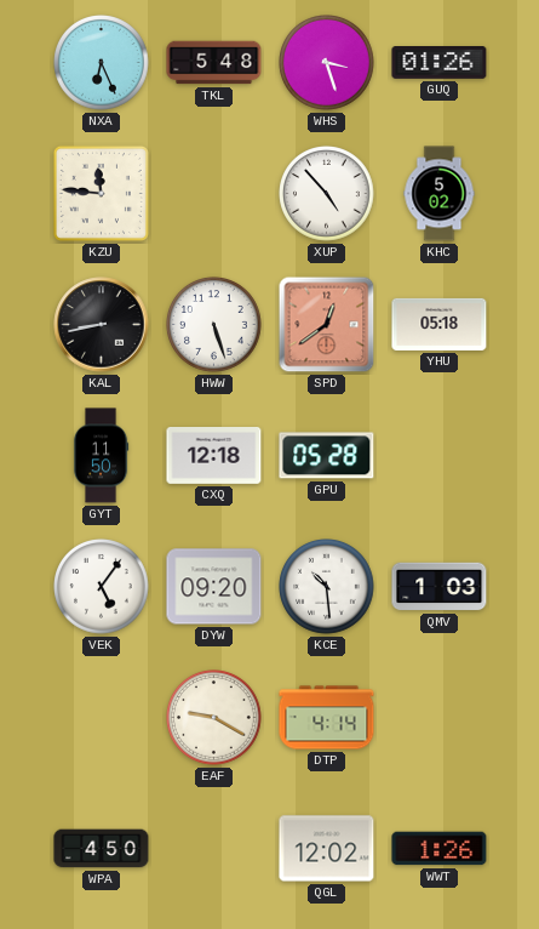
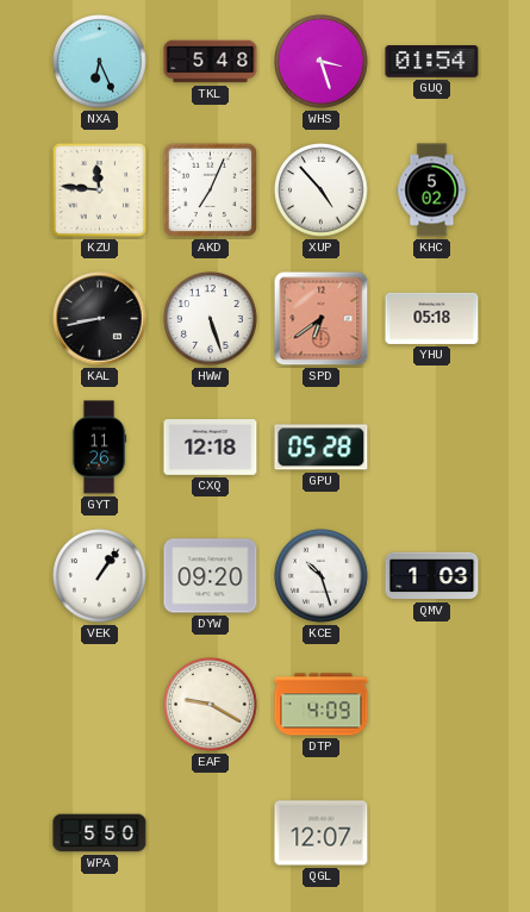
GUQ: 01:26 -> 01:54 (432, 62)
AKD: none -> 7:04 (211, 190)
SPD: 12:39 -> 6:39 (322, 319)
GYT: 11:50 -> 11:26 (99, 448)
VEK: 5:06 -> 1:06 (100, 576)
KCE: 10:29 -> 10:27 (322, 576)
DTP: 4:14 -> 4:09 (322, 705)
WPA: 4:50 -> 5:50 (100, 833)
QGL: 12:02 -> 12:07 (322, 833)
WWT: 1:26 -> none (440, 849)
